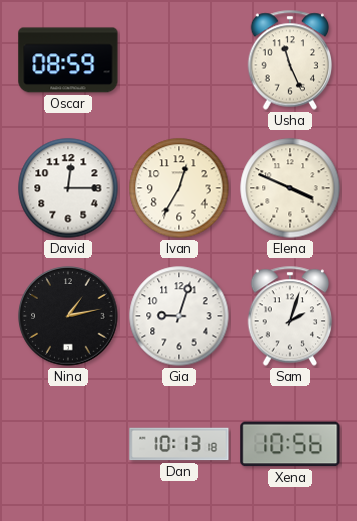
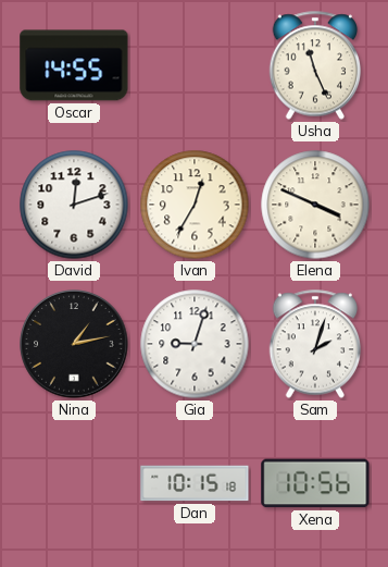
Oscar: 08:59 -> 14:55 (74, 65)
David: 12:15 -> 12:12 (74, 205)
Dan: 10:13 -> 10:15 (195, 483)
